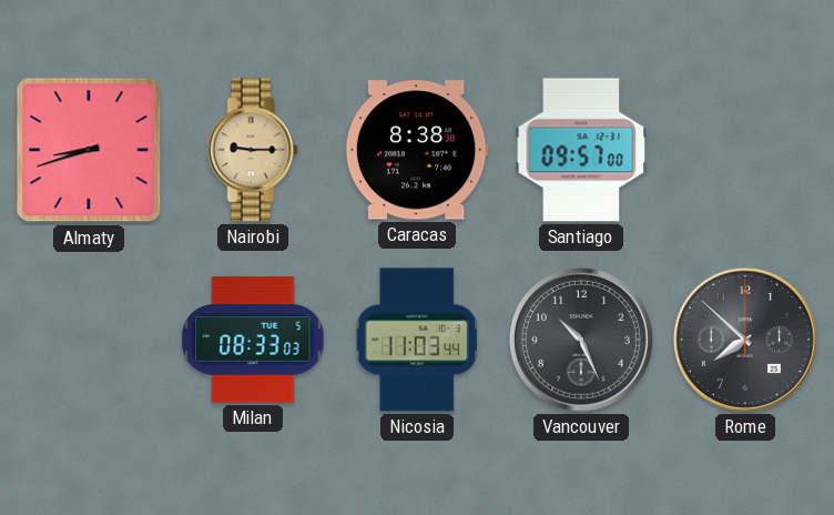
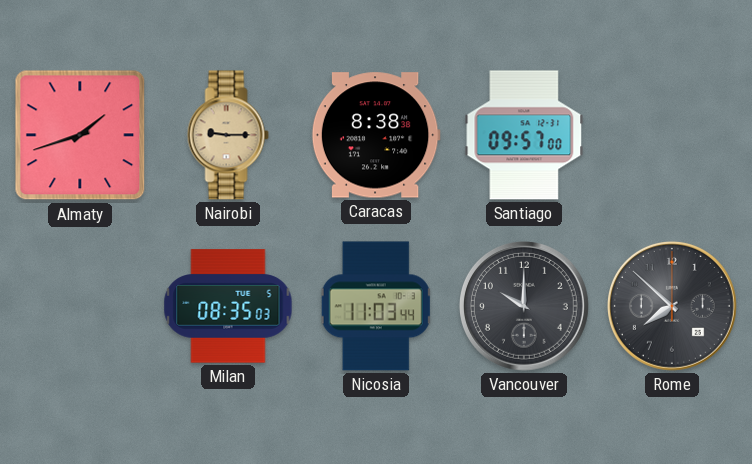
Almaty: 8:42 -> 1:42 (80, 135)
Milan: 08:33 -> 08:35 (228, 306)
Vancouver: 10:26 -> 10:00 (524, 306)
